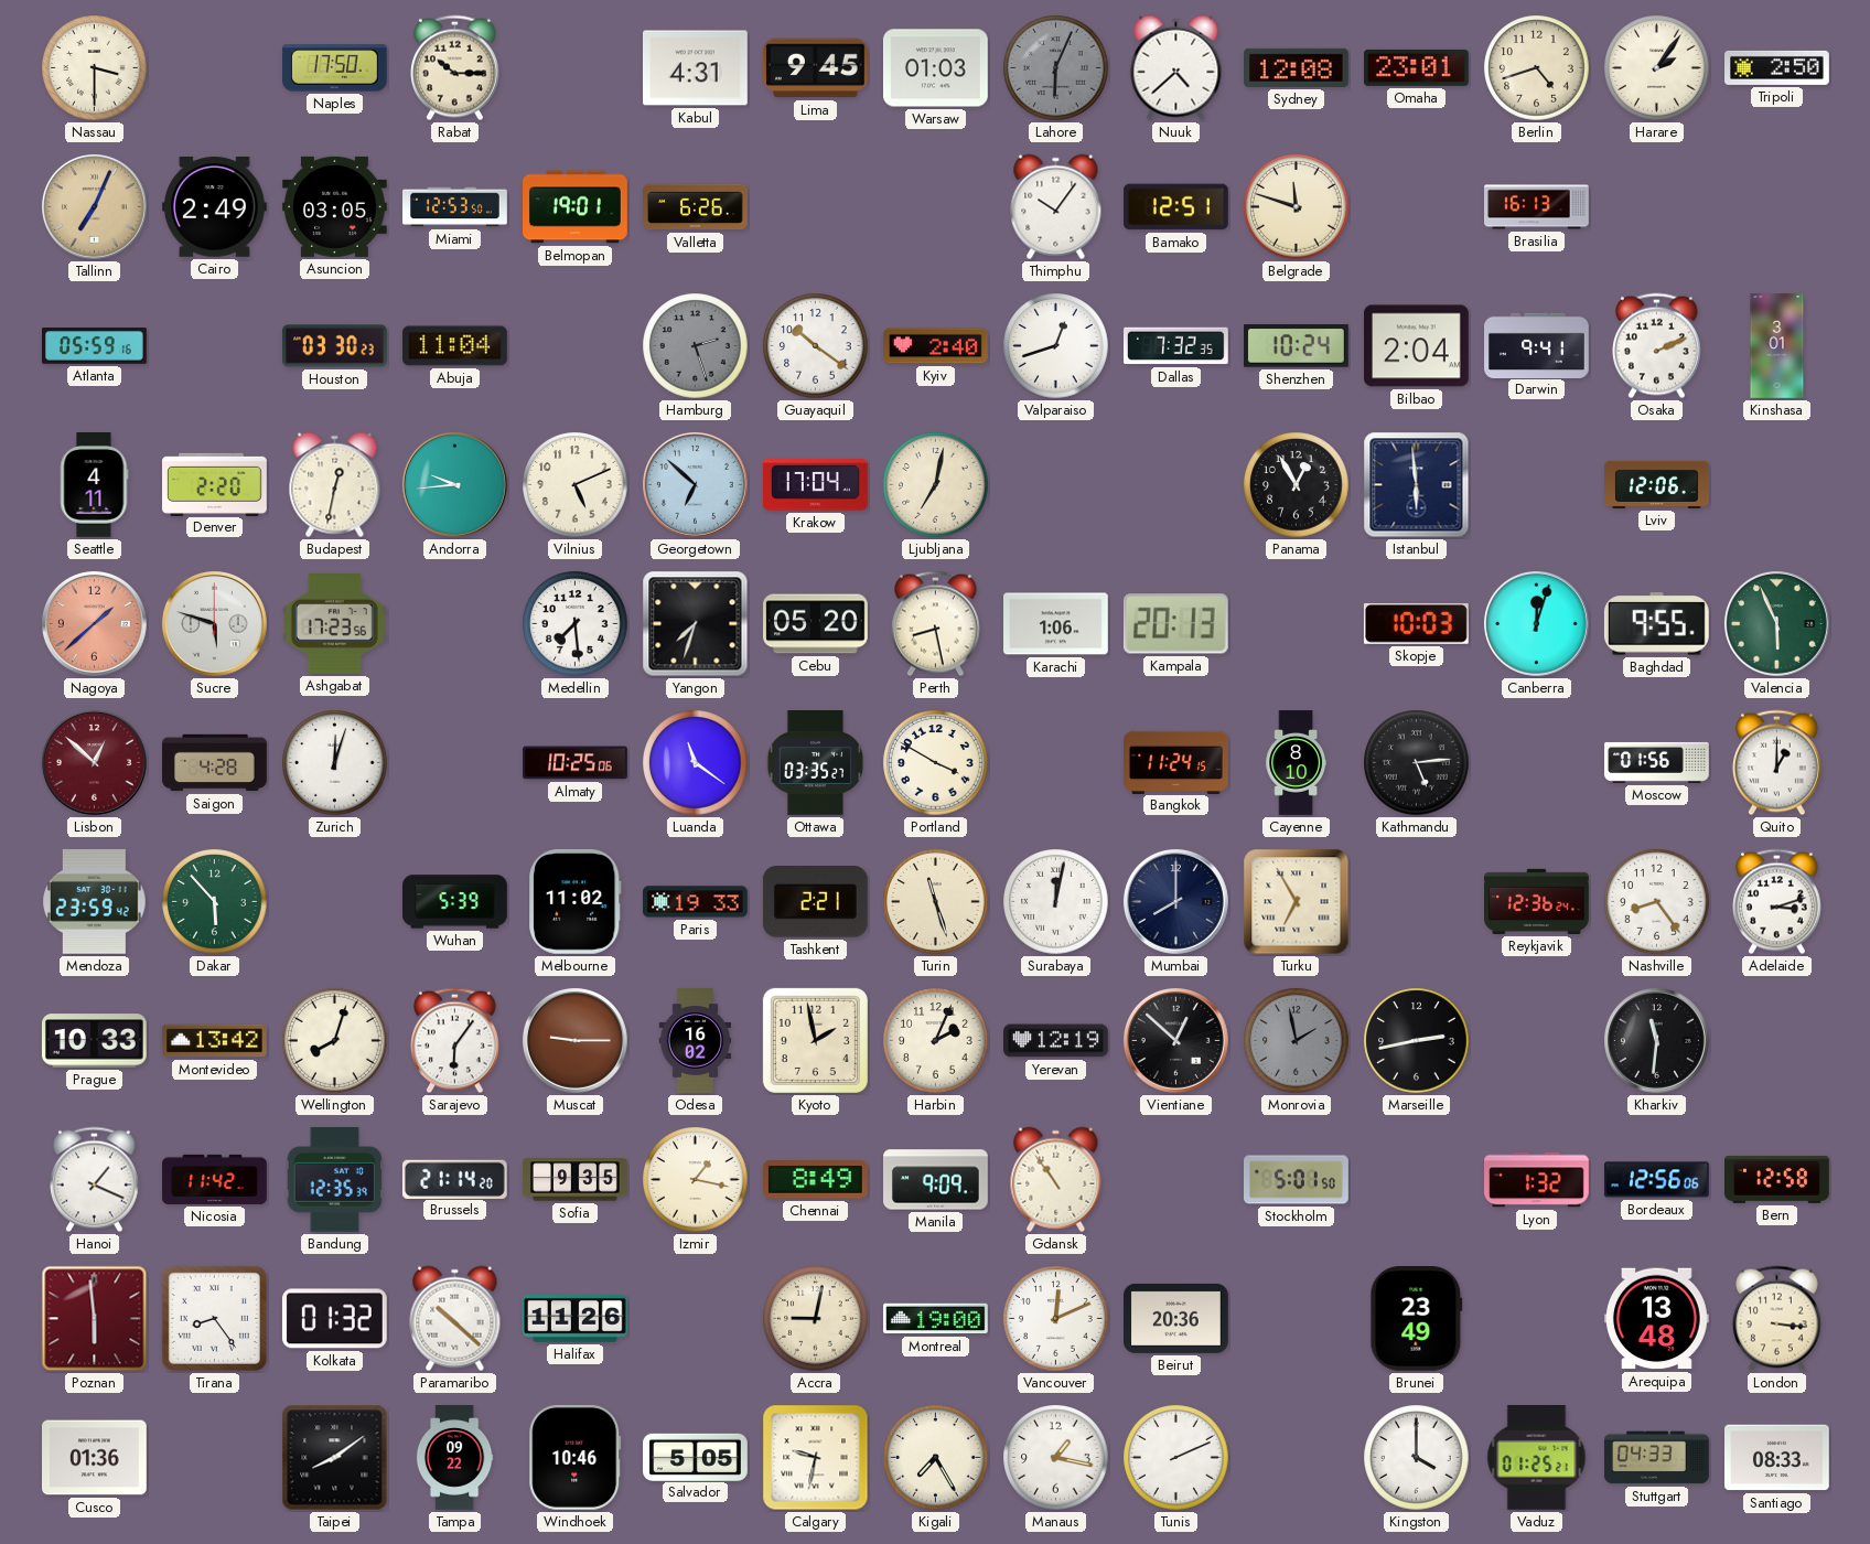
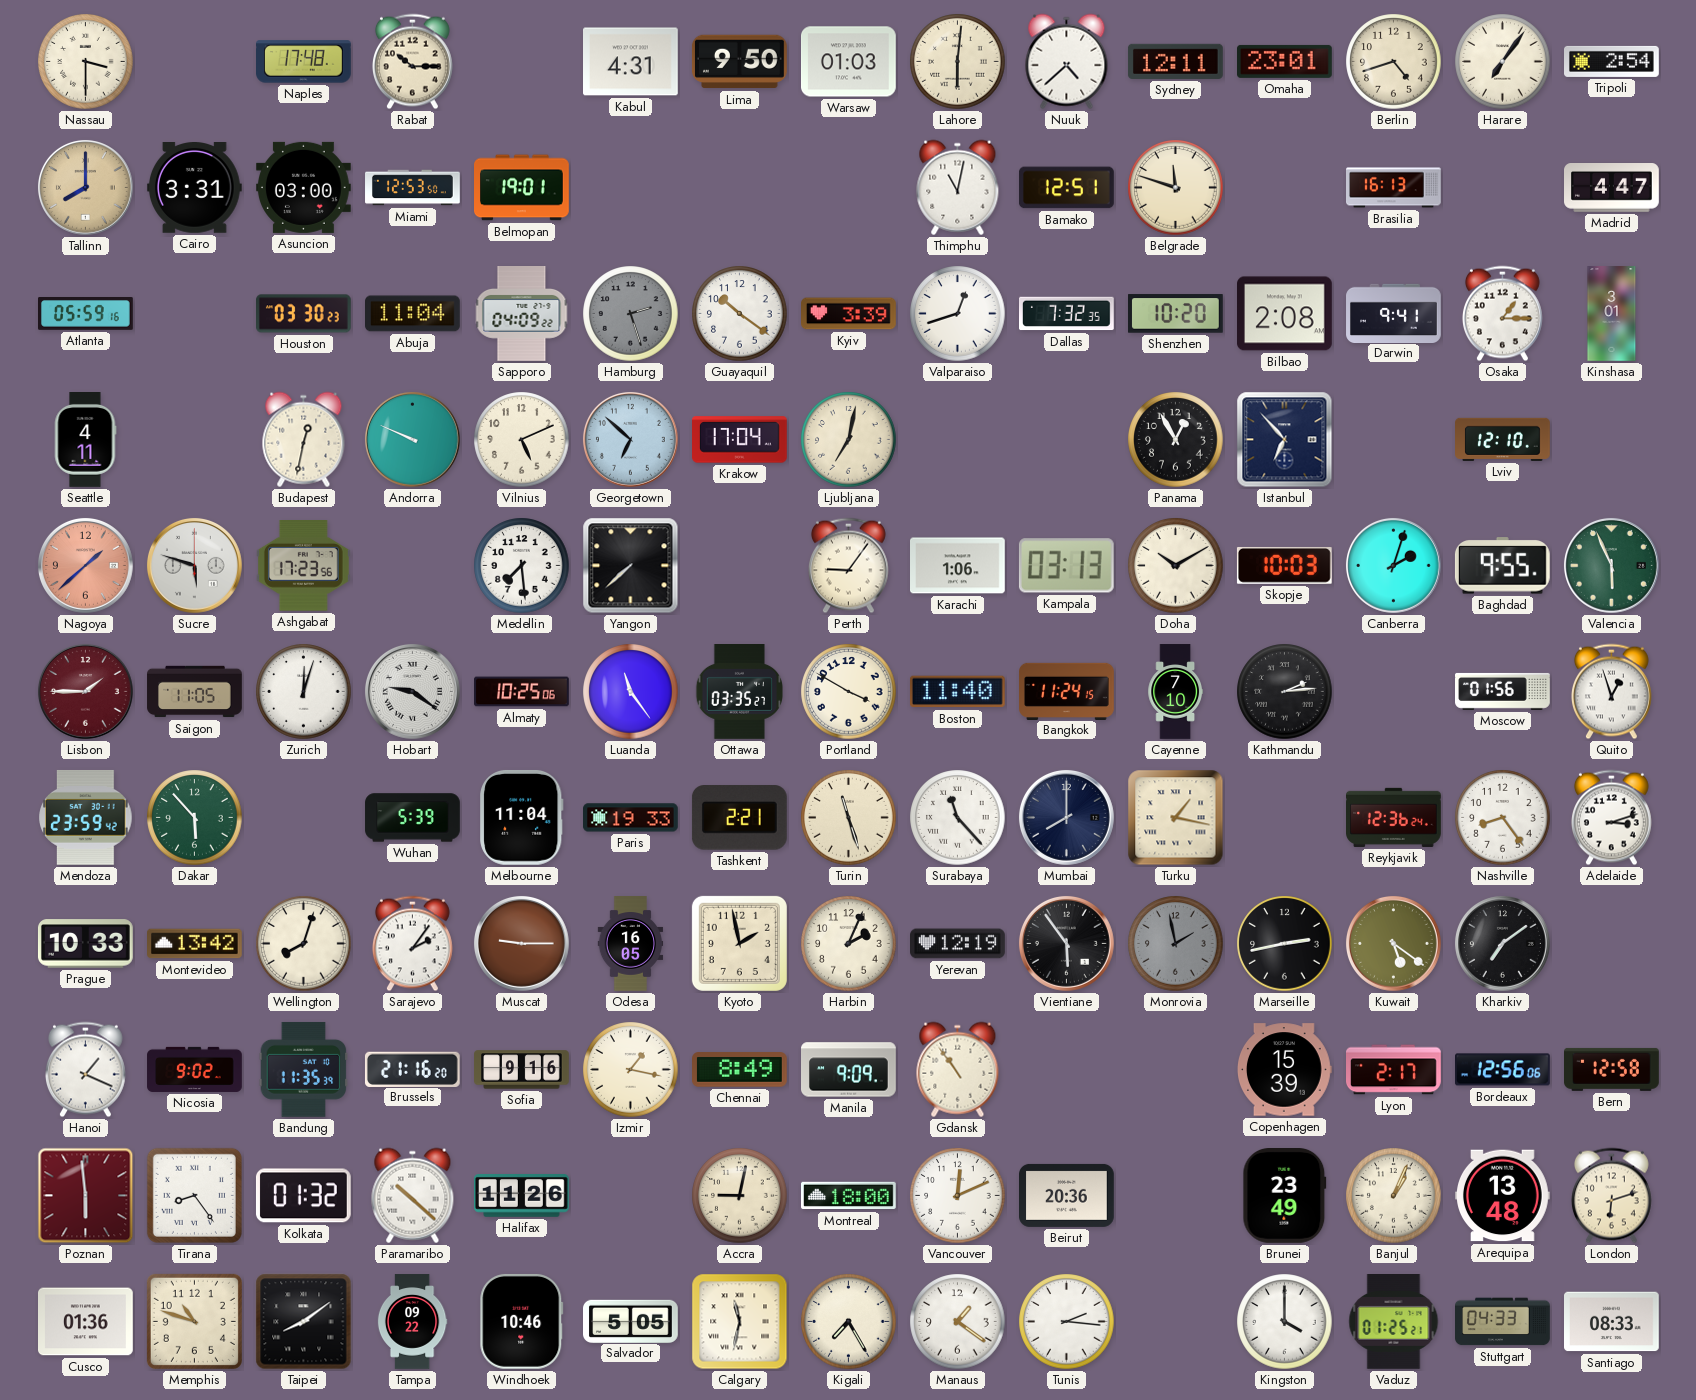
Naples: 17:50 -> 17:48 (304, 62)
Lima: 9:45 -> 9:50 (739, 62)
Lahore: 6:04 -> 6:01 (958, 62)
Lahore dial: grey -> cream (958, 62)
Sydney: 12:08 -> 12:11 (1175, 61)
Harare: 2:06 -> 7:06 (1503, 62)
Tripoli: 2:50 -> 2:54 (1612, 61)
Tallinn: 7:04 -> 8:00 (85, 187)
Cairo: 2:49 -> 3:31 (194, 188)
Asuncion: 03:05 -> 03:00 (304, 187)
Valletta: 6:26 -> none (696, 207)
Thimphu: 10:06 -> 11:02 (958, 188)
Madrid: none -> 4:47 (1612, 188)
Sapporo: none -> 04:09 (522, 314)
Kyiv: 2:40 -> 3:39 (849, 314)
Shenzhen: 10:24 -> 10:20 (1176, 314)
Bilbao: 2:04 -> 2:08 (1285, 314)
Osaka: 2:11 -> 1:15 (1502, 314)
Denver: 2:20 -> none (215, 484)
Andorra: 9:44 -> 9:49 (412, 439)
Istanbul: 5:59 -> 6:53 (1285, 440)
Lviv: 12:06 -> 12:10 (1503, 439)
Yangon: 7:33 -> 7:38 (631, 566)
Cebu: 05:20 -> none (816, 624)
Perth: 8:28 -> 9:06 (848, 566)
Kampala: 20:13 -> 03:13 (1066, 566)
Doha: none -> 10:10 (1176, 566)
Canberra: 12:03 -> 2:03 (1393, 565)
Lisbon: 12:52 -> 1:45 (85, 691)
Saigon: 4:28 -> 11:05 (195, 692)
Hobart: none -> 9:21 (412, 691)
Luanda: 11:21 -> 11:24 (631, 692)
Boston: none -> 11:40 (957, 692)
Cayenne: 8:10 -> 7:10 (1175, 692)
Kathmandu: 5:14 -> 2:14 (1285, 692)
Quito: 1:00 -> 12:57 (1611, 692)
Melbourne: 11:02 -> 11:04 (522, 817)
Surabaya: 12:02 -> 11:23 (958, 818)
Turku: 6:55 -> 1:17 (1176, 818)
Sarajevo: 6:06 -> 2:06 (412, 944)
Odesa: 16:02 -> 16:05 (631, 944)
Vientiane: 12:52 -> 5:54 (1066, 943)
Kuwait: none -> 5:21 (1393, 943)
Kharkiv: 11:31 -> 7:09 (1502, 943)
Nicosia: 11:42 -> 9:02 (195, 1069)
Bandung: 12:35 -> 11:35 (304, 1069)
Brussels: 21:14 -> 21:16 (412, 1069)
Sofia: 9:35 -> 9:16 (522, 1070)
Stockholm: 5:01 -> none (1297, 1180)
Copenhagen: none -> 15:39 (1285, 1070)
Lyon: 1:32 -> 2:17 (1394, 1070)
Montreal: 19:00 -> 18:00 (849, 1196)
Banjul: none -> 1:04 (1394, 1196)
London: 3:16 -> 6:12 (1611, 1196)
Memphis: none -> 10:48 (194, 1321)
Calgary: 9:32 -> 11:32 (740, 1322)
Manaus: 1:17 -> 1:21 (958, 1322)
Tunis: 2:11 -> 2:16 (1067, 1322)
